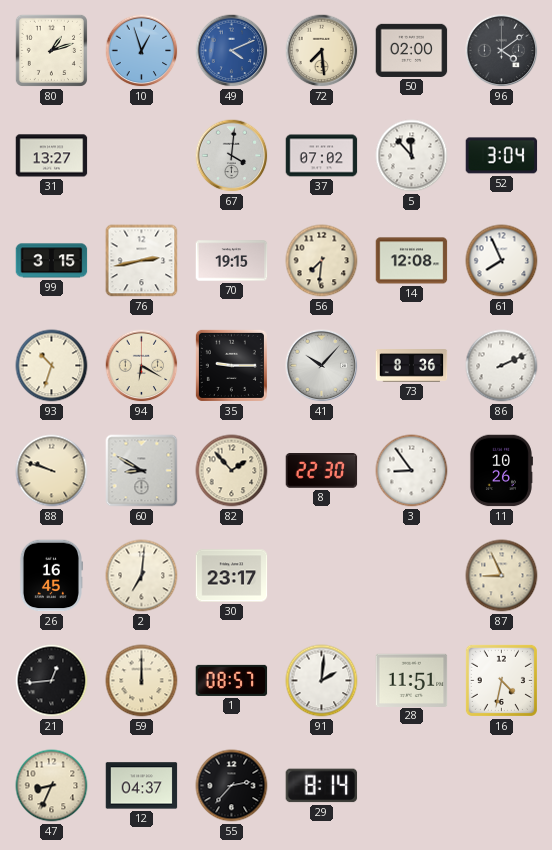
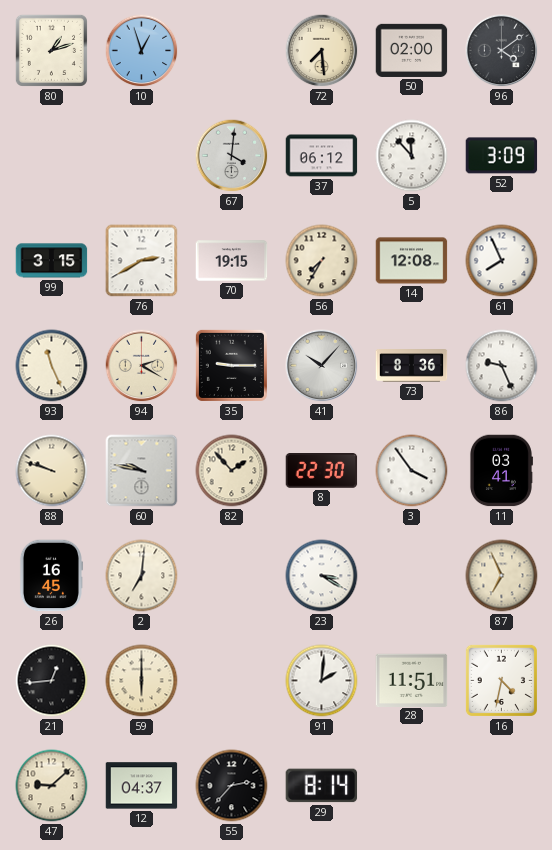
49: 4:11 -> none (232, 51)
31: 13:27 -> none (52, 156)
37: 07:02 -> 06:12 (322, 156)
52: 3:04 -> 3:09 (502, 156)
76: 2:43 -> 2:40 (142, 261)
56: 7:31 -> 7:35 (322, 261)
93: 10:33 -> 11:26 (52, 366)
94: 6:20 -> 2:20 (142, 366)
86: 2:11 -> 9:26 (502, 366)
60: 8:50 -> 9:47 (142, 471)
3: 8:54 -> 3:54 (412, 471)
11: 10:26 -> 03:41 (501, 471)
30: 23:17 -> none (232, 576)
23: none -> 3:20 (322, 576)
87: 8:56 -> 6:56 (502, 576)
59: 12:00 -> 6:00 (142, 681)
1: 08:57 -> none (232, 680)
47: 8:34 -> 9:08 (52, 786)
